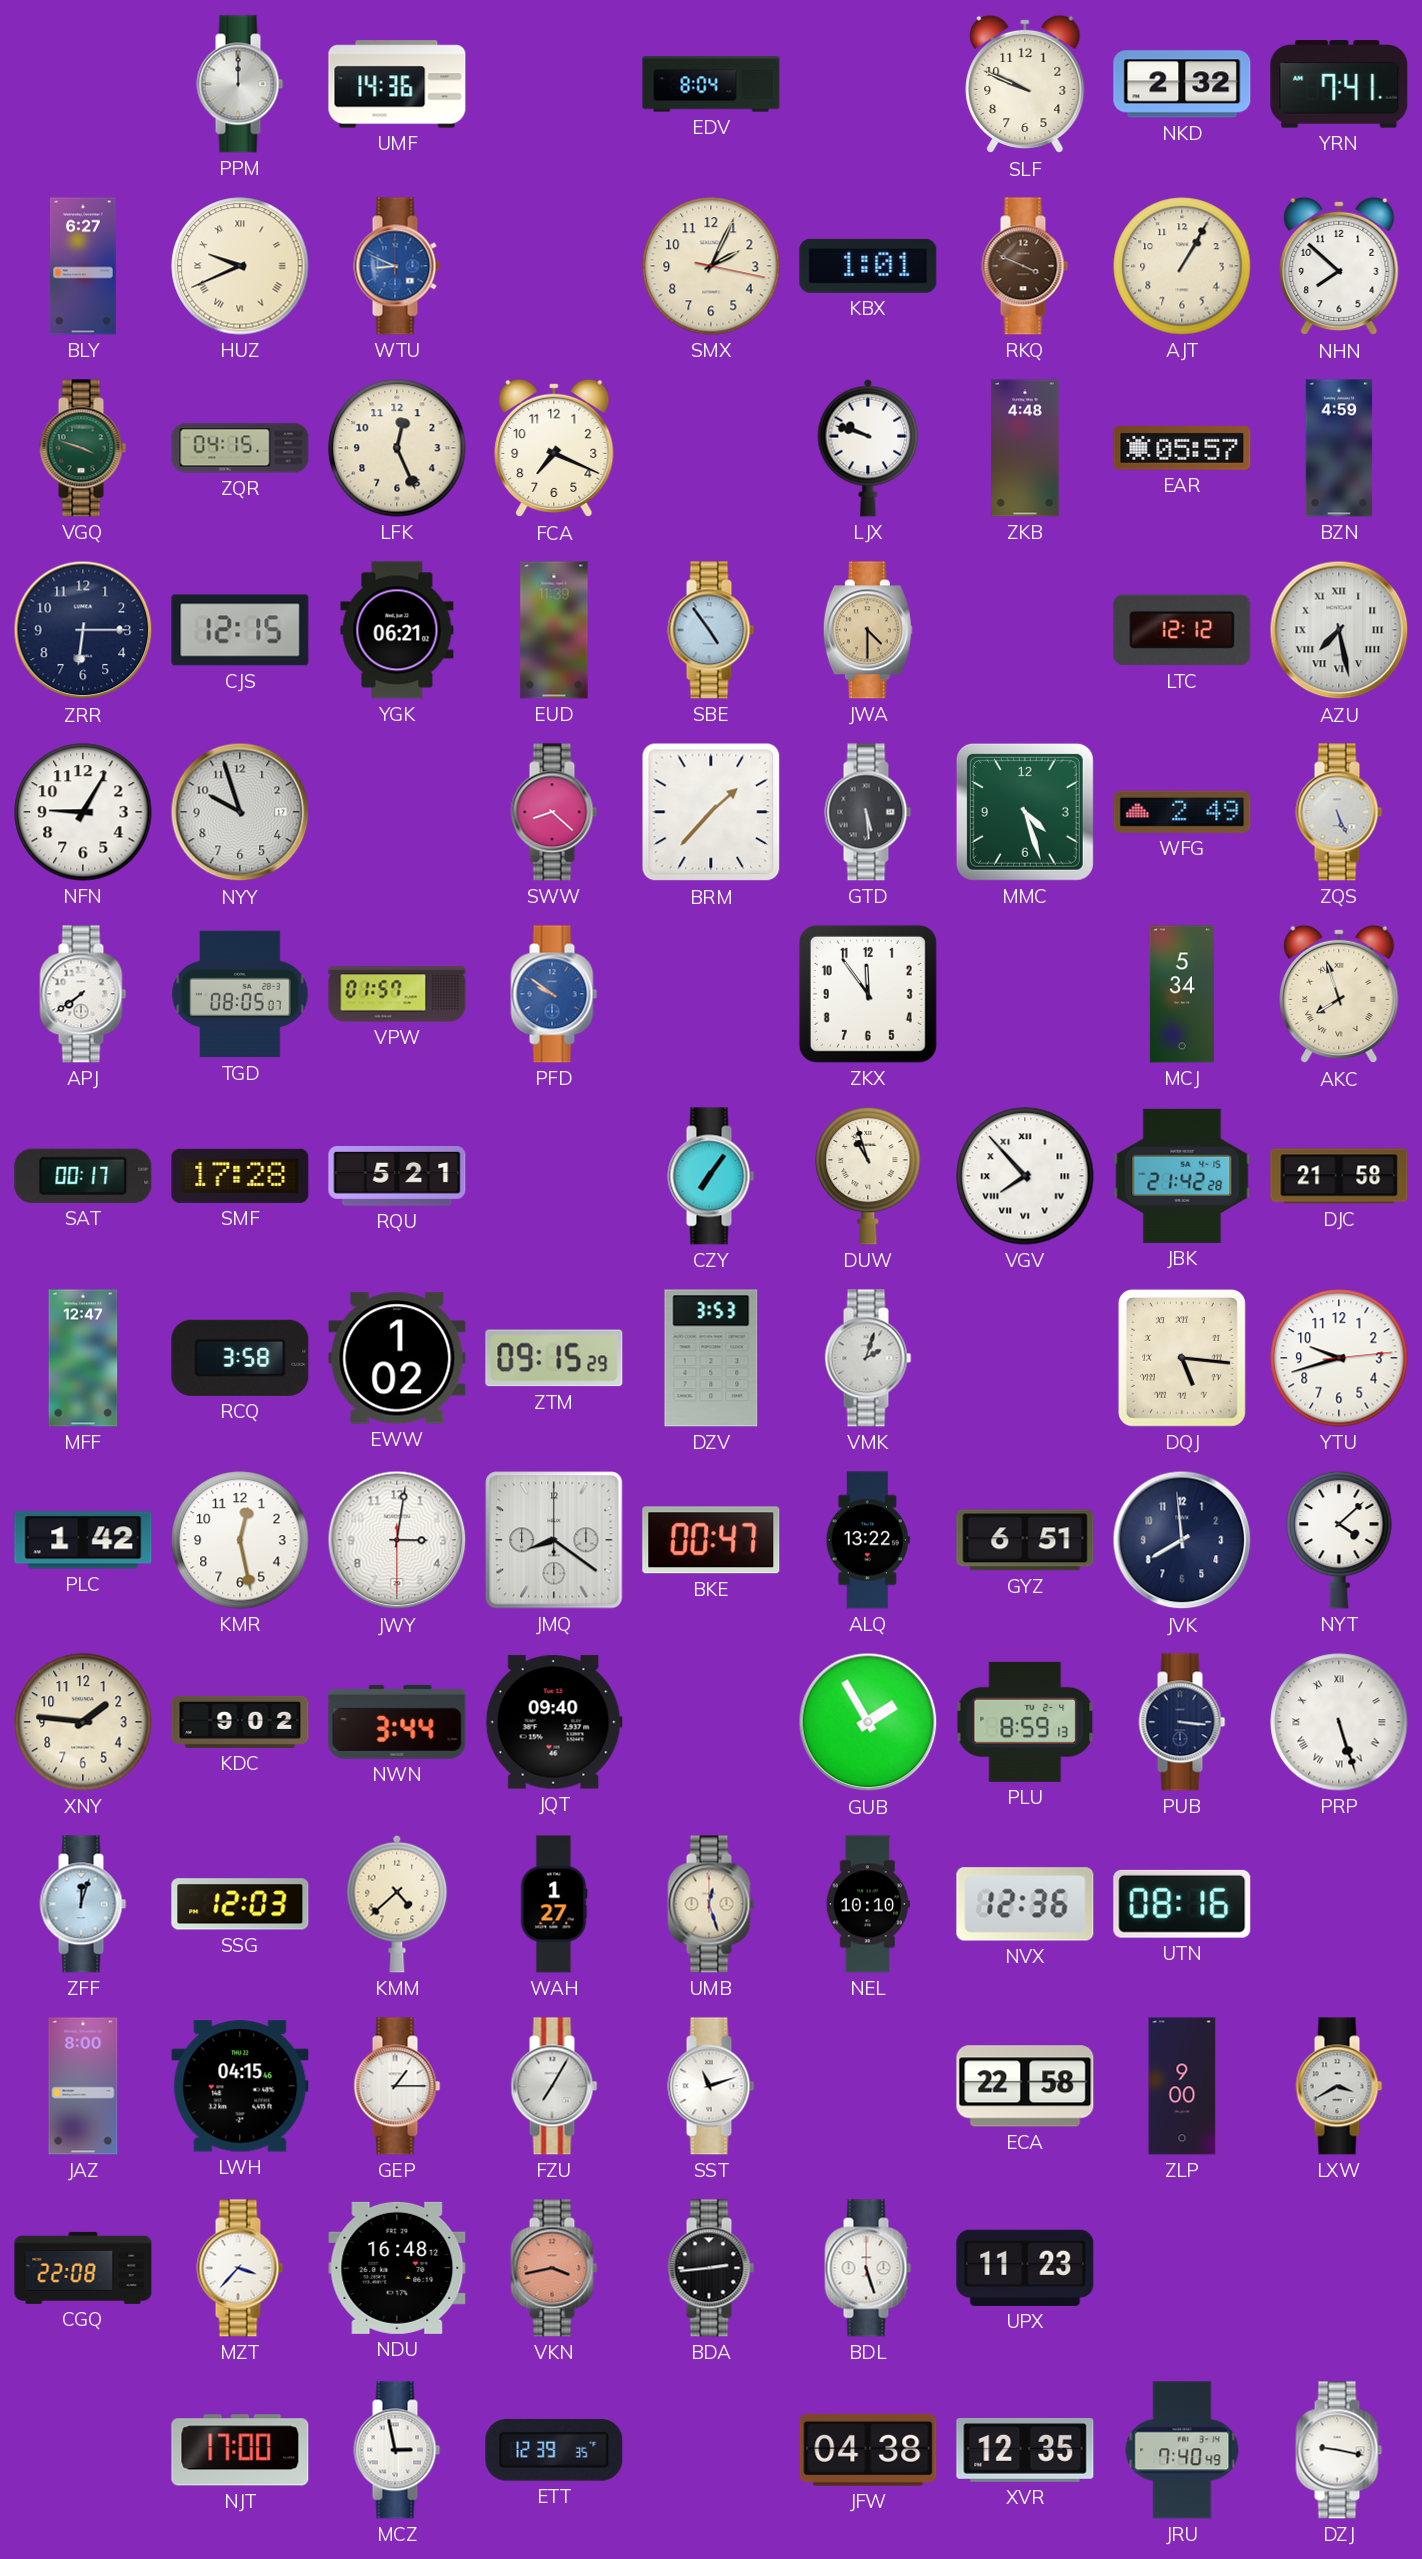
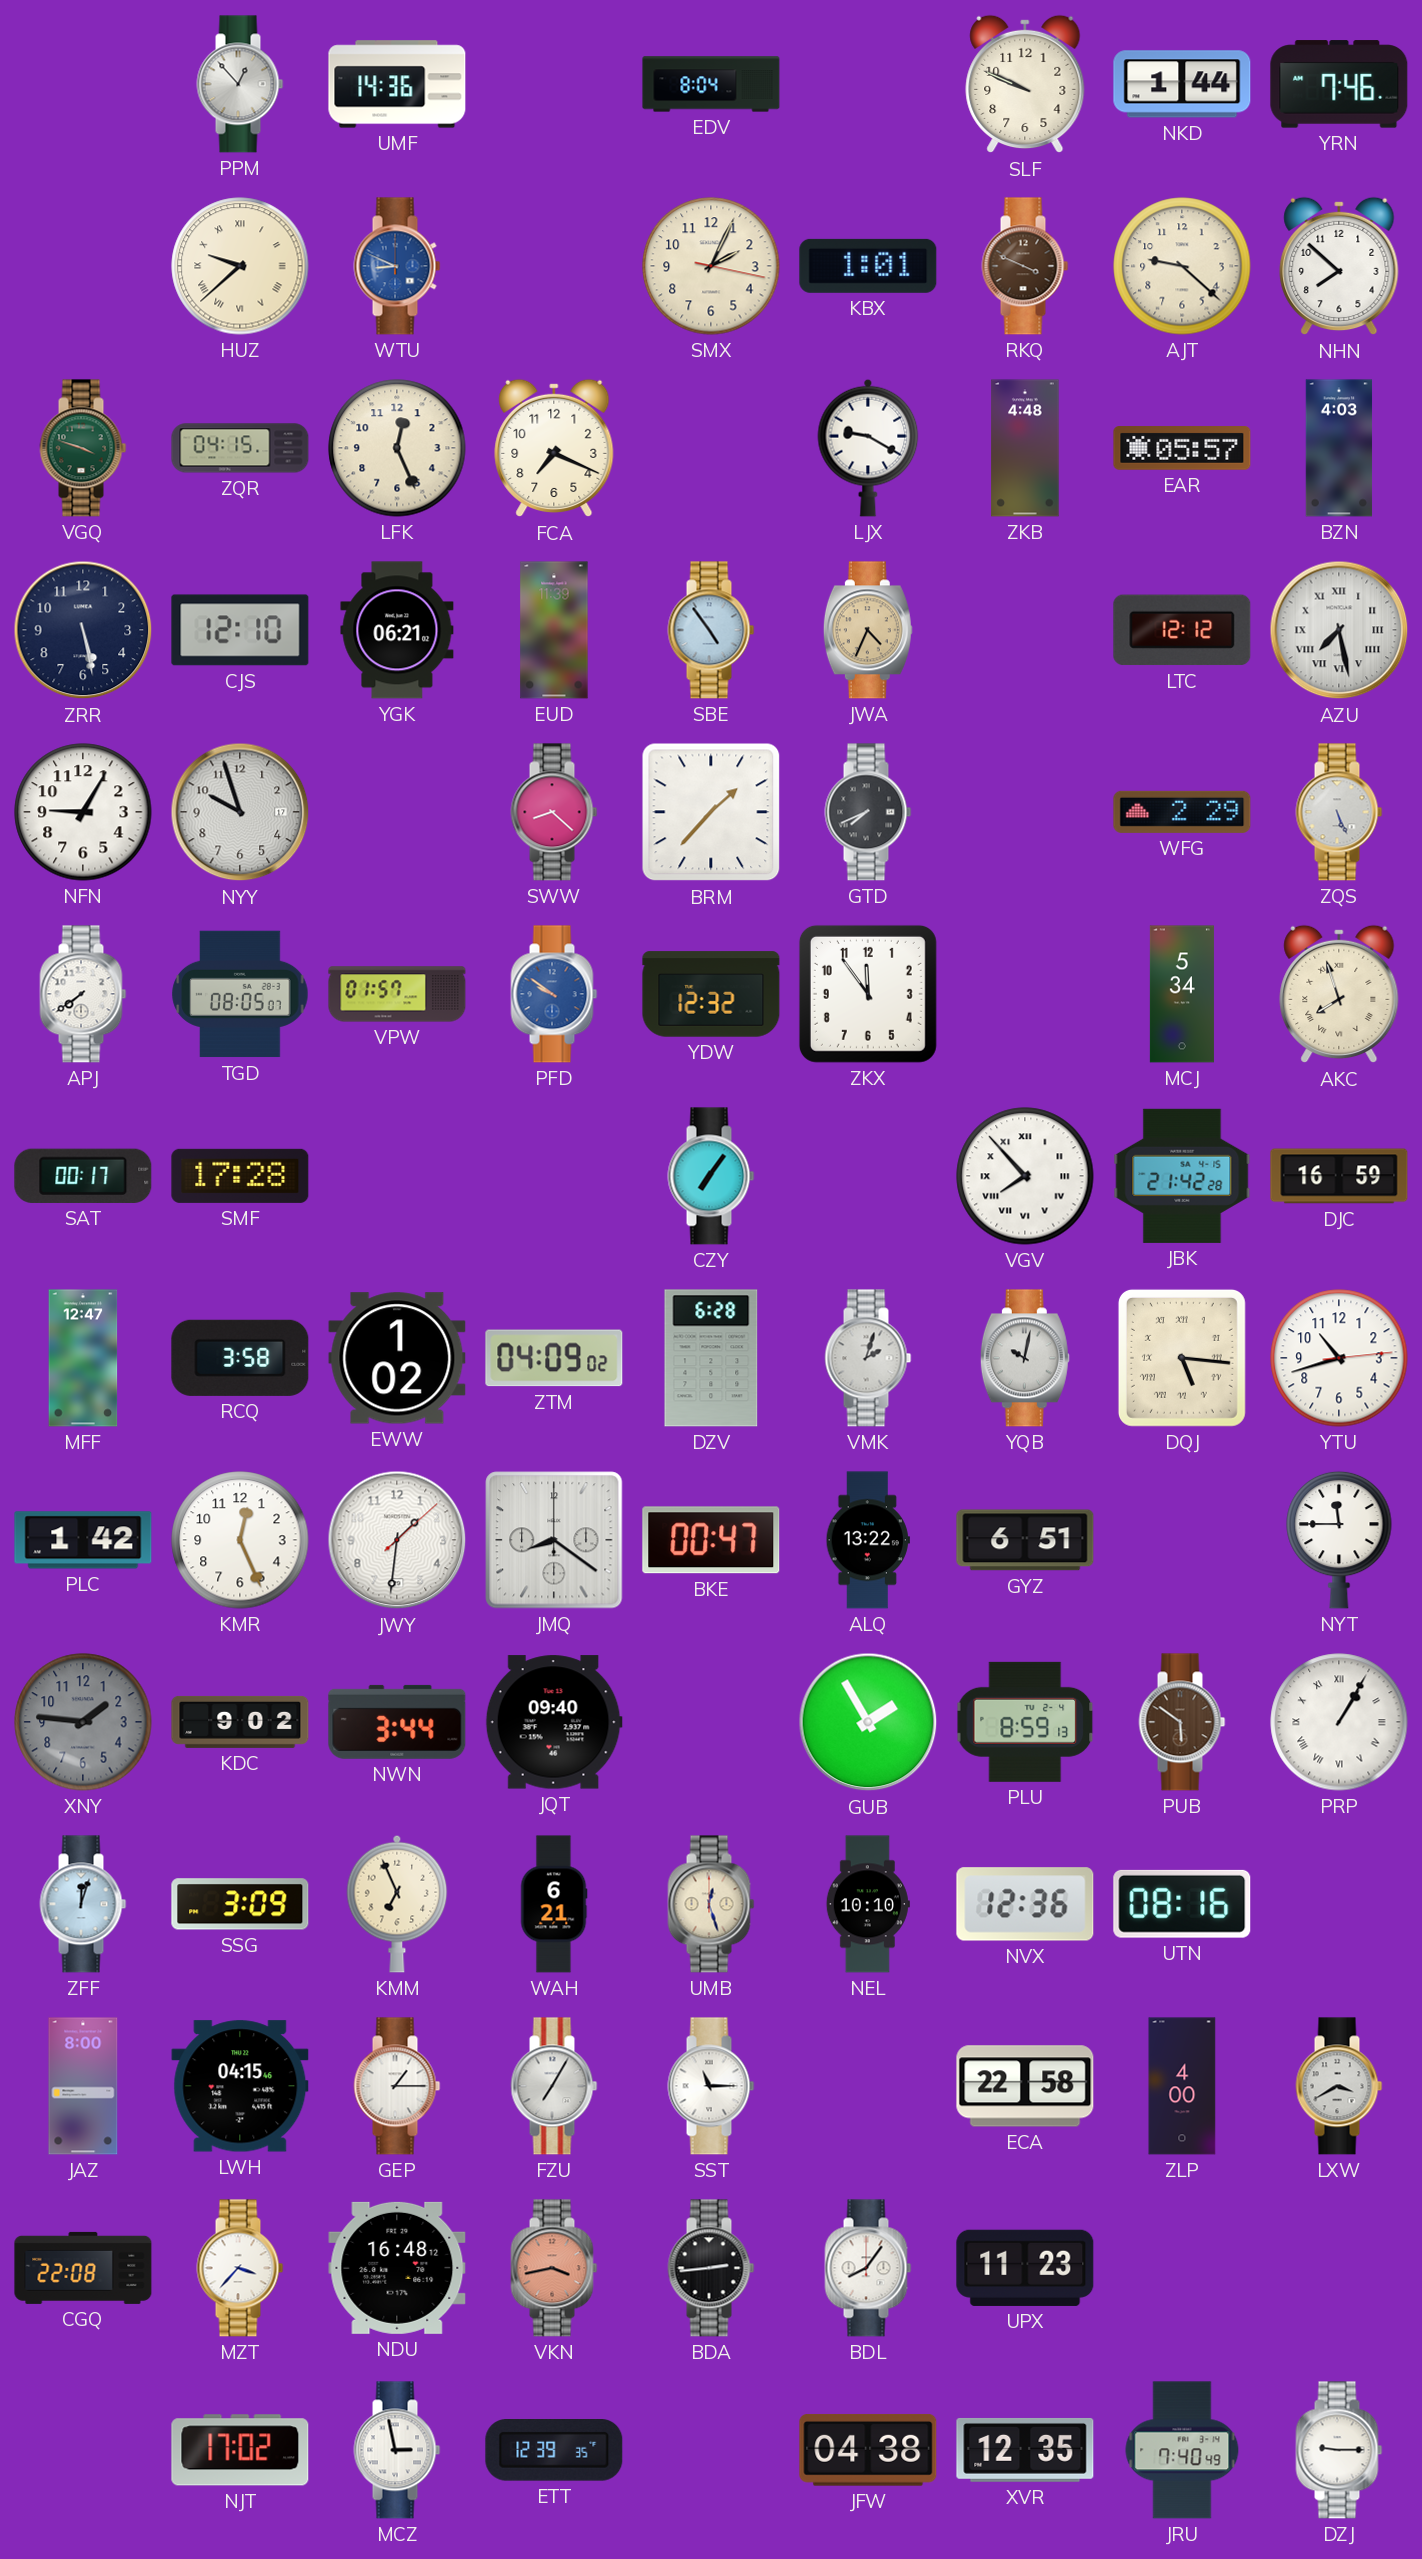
PPM: 12:00 -> 12:53 (240, 84)
NKD: 2:32 -> 1:44 (1182, 84)
YRN: 7:41 -> 7:46 (1339, 84)
BLY: 6:27 -> none (83, 266)
HUZ: 9:41 -> 9:38 (240, 266)
AJT: 1:05 -> 9:22 (1182, 266)
LJX: 9:48 -> 9:20 (868, 448)
BZN: 4:59 -> 4:03 (1339, 448)
ZRR: 6:15 -> 5:28 (83, 630)
CJS: 12:15 -> 12:10 (240, 630)
JWA: 4:30 -> 4:34 (868, 630)
GTD: 5:29 -> 7:41 (868, 812)
MMC: 4:27 -> none (1025, 812)
WFG: 2:49 -> 2:29 (1182, 812)
YDW: none -> 12:32 (711, 994)
RQU: 5:21 -> none (397, 1177)
DUW: 10:57 -> none (868, 1176)
DJC: 21:58 -> 16:59 (1339, 1176)
ZTM: 09:15 -> 04:09 (554, 1358)
DZV: 3:53 -> 6:28 (711, 1358)
YQB: none -> 10:02 (1025, 1358)
YTU: 9:42 -> 10:42 (1339, 1358)
KMR: 12:28 -> 12:26 (240, 1540)
JWY: 3:01 -> 1:31 (397, 1540)
JVK: 7:59 -> none (1182, 1540)
NYT: 4:08 -> 11:45 (1339, 1540)
XNY dial: cream -> grey (83, 1722)
PUB: 3:16 -> 5:51 (1182, 1722)
PUB dial: navy -> brown (1182, 1722)
PRP: 5:27 -> 1:05 (1339, 1722)
SSG: 12:03 -> 3:09 (240, 1904)
KMM: 4:38 -> 6:56 (397, 1904)
WAH: 1:27 -> 6:21 (554, 1904)
SST: 11:12 -> 11:15 (711, 2086)
ZLP: 9:00 -> 4:00 (1182, 2086)
BDL: 5:27 -> 8:06 (868, 2268)
NJT: 17:00 -> 17:02 (240, 2450)
DZJ: 9:17 -> 9:15 (1339, 2450)
